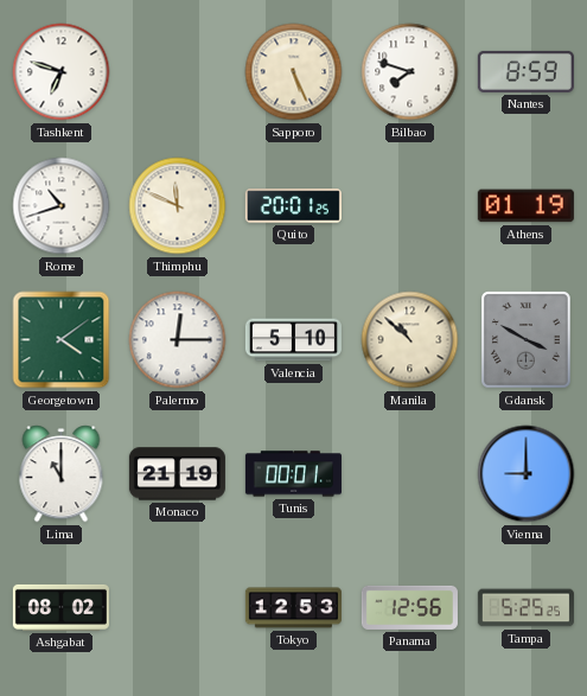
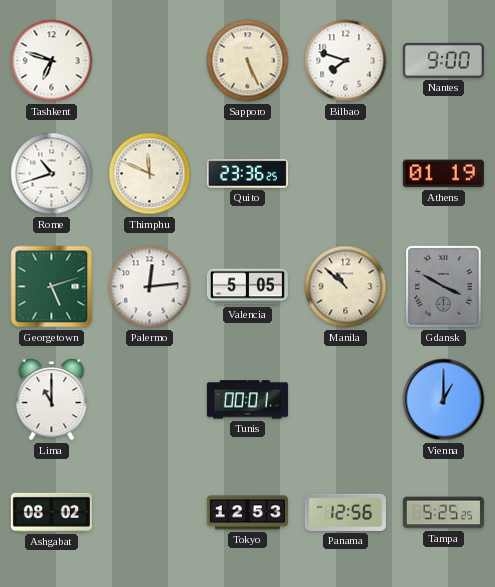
Nantes: 8:59 -> 9:00 (443, 60)
Quito: 20:01 -> 23:36 (247, 174)
Georgetown: 4:09 -> 5:12 (52, 287)
Palermo: 12:15 -> 12:14 (150, 287)
Valencia: 5:10 -> 5:05 (247, 287)
Monaco: 21:19 -> none (177, 474)
Vienna: 9:00 -> 1:00 (444, 400)
